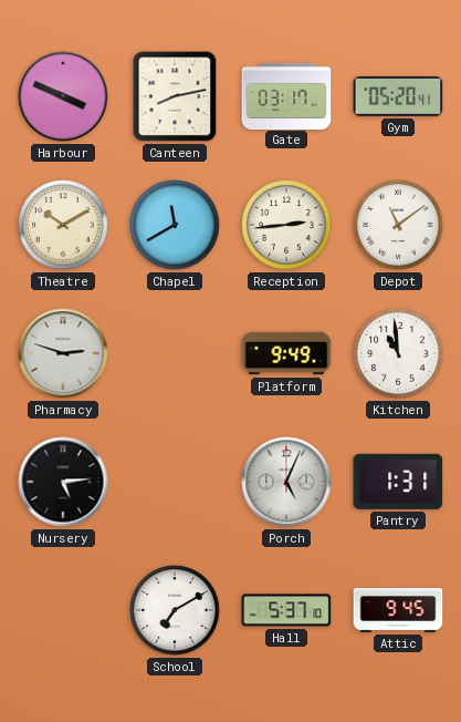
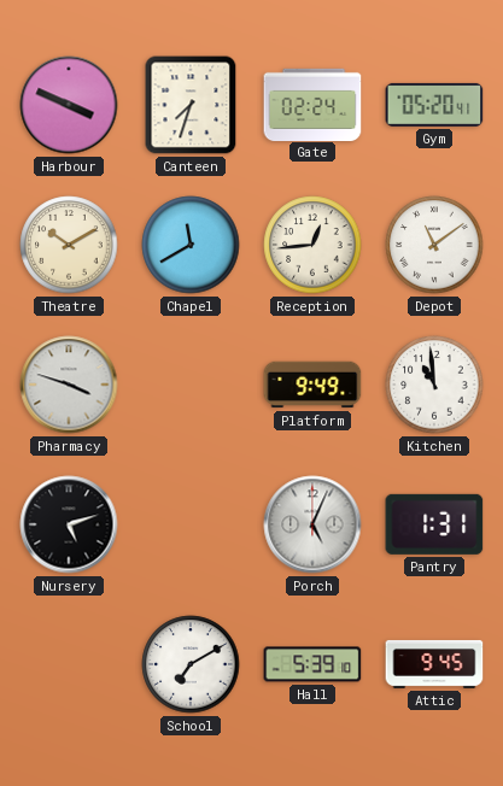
Canteen: 8:13 -> 7:33 (191, 105)
Gate: 03:17 -> 02:24 (312, 104)
Reception: 2:44 -> 12:44 (312, 245)
Pharmacy: 2:48 -> 3:48 (69, 385)
Nursery: 5:14 -> 5:12 (69, 524)
Hall: 5:37 -> 5:39 (312, 664)
